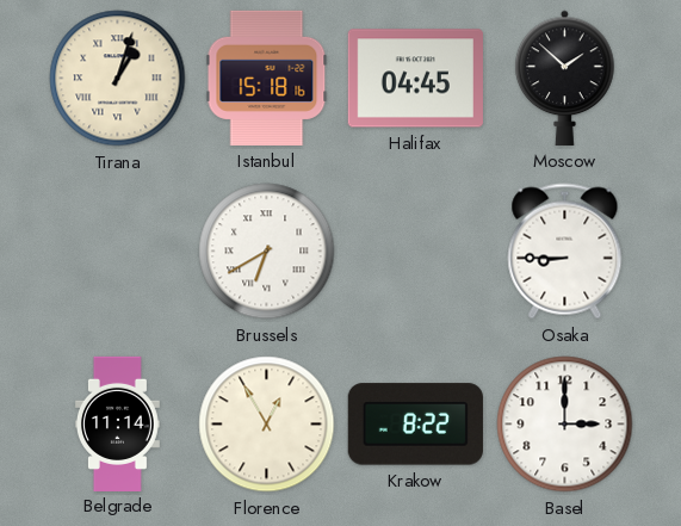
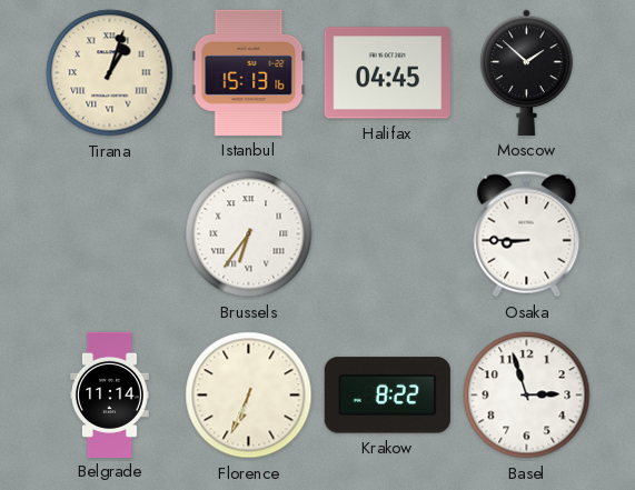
Istanbul: 15:18 -> 15:13 (249, 72)
Brussels: 6:40 -> 6:36 (249, 234)
Florence: 12:55 -> 6:34 (249, 396)
Basel: 3:00 -> 2:57 (527, 396)
